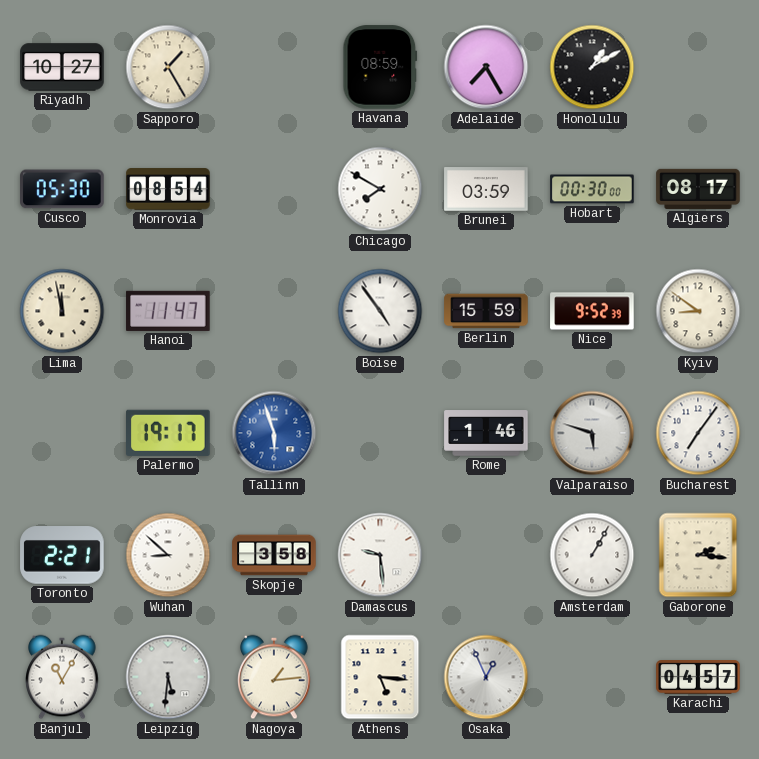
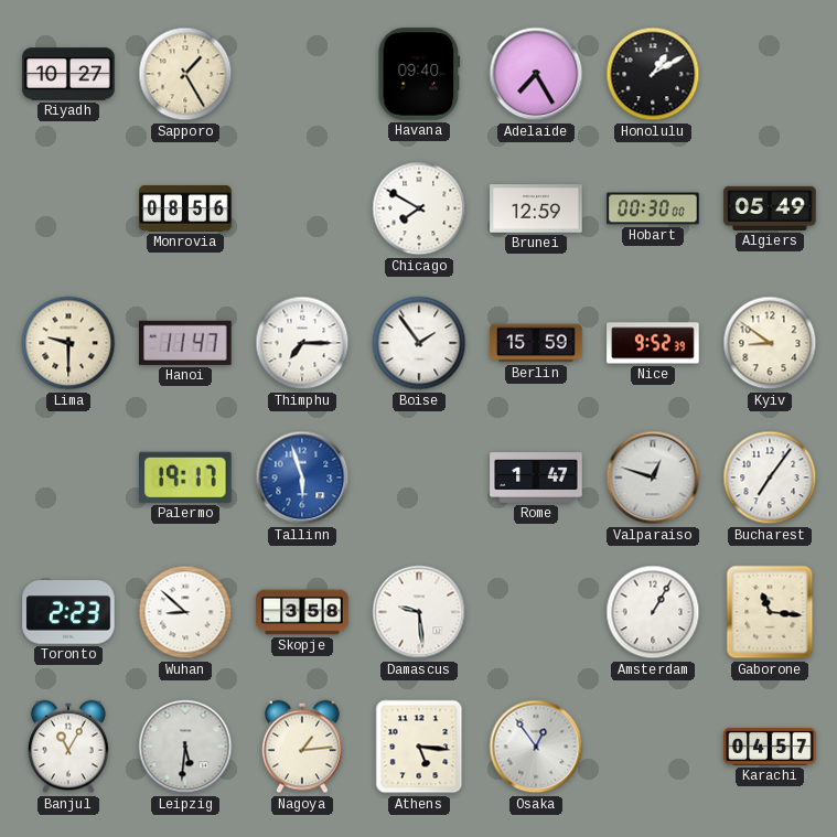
Havana: 08:59 -> 09:40 (419, 74)
Cusco: 05:30 -> none (62, 189)
Monrovia: 08:54 -> 08:56 (185, 208)
Brunei: 03:59 -> 12:59 (536, 208)
Algiers: 08:17 -> 05:49 (770, 208)
Lima: 11:58 -> 9:30 (68, 343)
Thimphu: none -> 7:15 (302, 343)
Boise: 4:54 -> 1:54 (419, 343)
Rome: 1:46 -> 1:47 (536, 477)
Valparaiso: 5:48 -> 12:48 (653, 477)
Toronto: 2:21 -> 2:23 (68, 612)
Gaborone: 2:16 -> 11:16 (770, 612)
Osaka: 12:56 -> 12:54 (536, 747)
